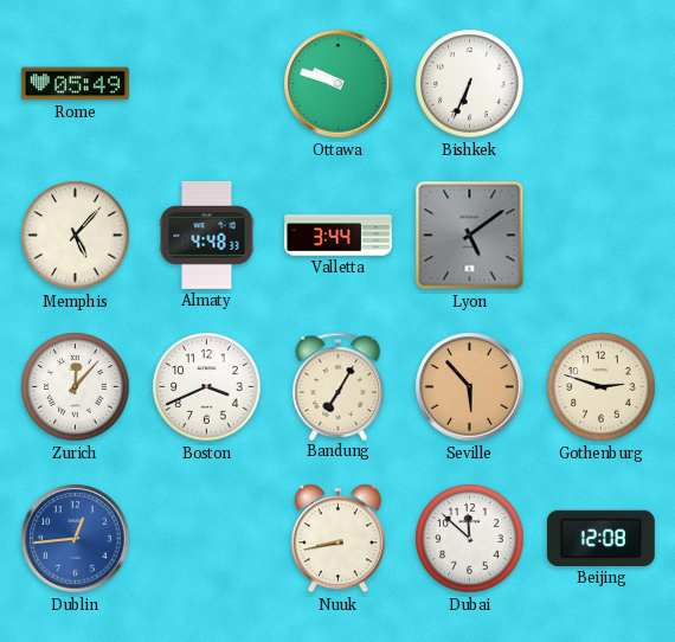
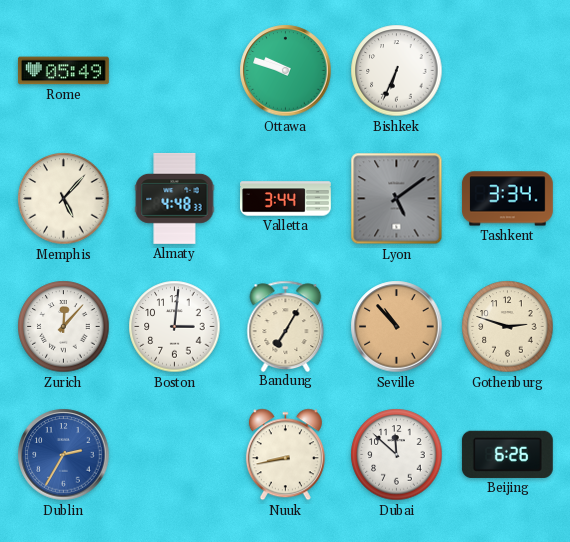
Tashkent: none -> 3:34 (507, 199)
Boston: 3:41 -> 3:01 (175, 327)
Seville: 5:53 -> 10:53 (397, 327)
Dublin: 12:44 -> 2:35 (64, 455)
Beijing: 12:08 -> 6:26 (507, 454)
